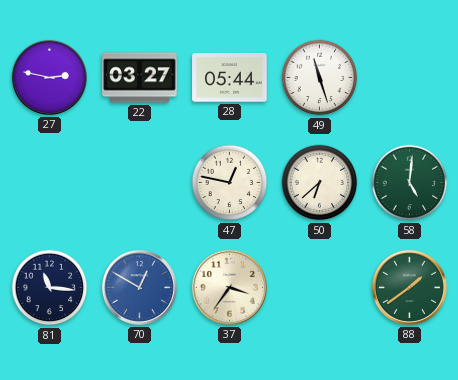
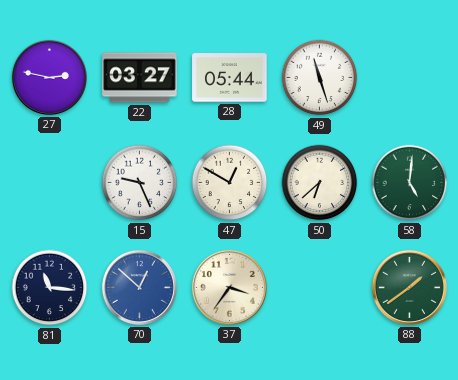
15: none -> 9:26 (140, 183)
47: 12:47 -> 12:50 (230, 183)
70: 12:50 -> 12:52 (139, 287)
